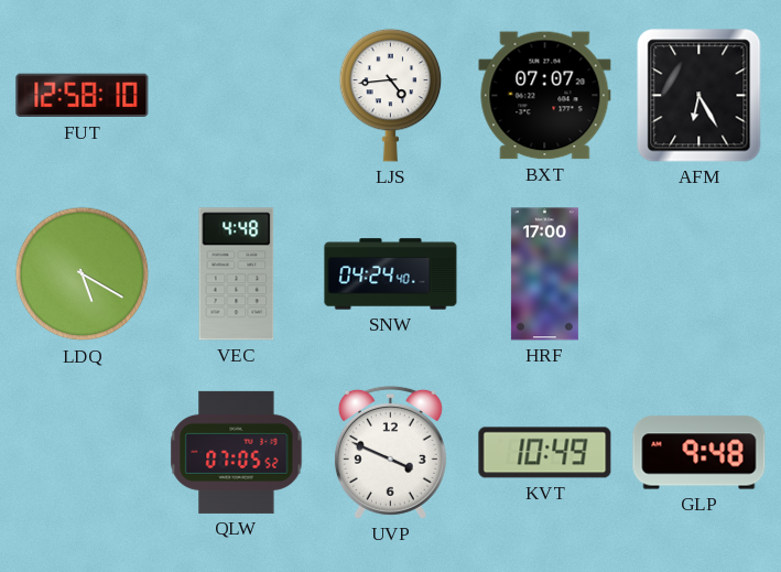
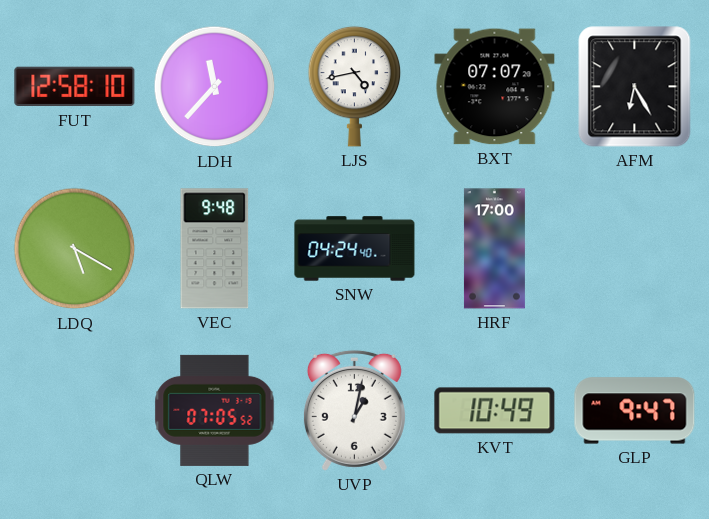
LDH: none -> 11:37 (215, 87)
LJS: 4:44 -> 4:43 (355, 86)
VEC: 4:48 -> 9:48 (215, 249)
UVP: 3:49 -> 1:02 (354, 410)
GLP: 9:48 -> 9:47 (635, 411)
